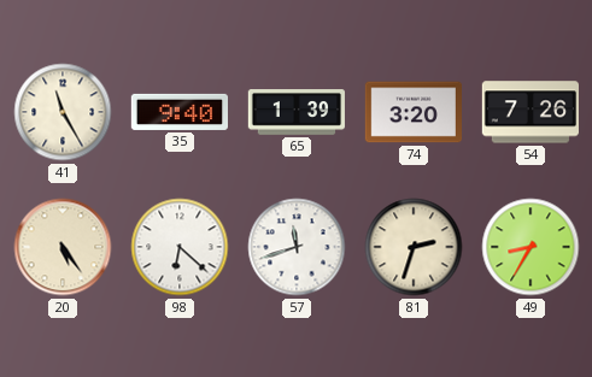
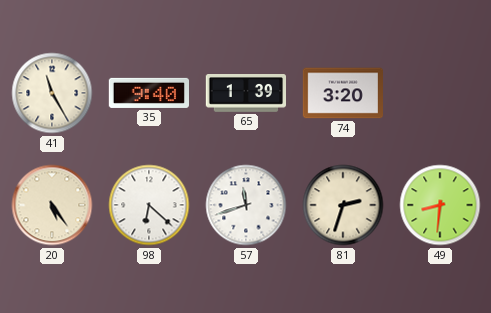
54: 7:26 -> none (529, 112)
49: 8:35 -> 8:31 (440, 205)
